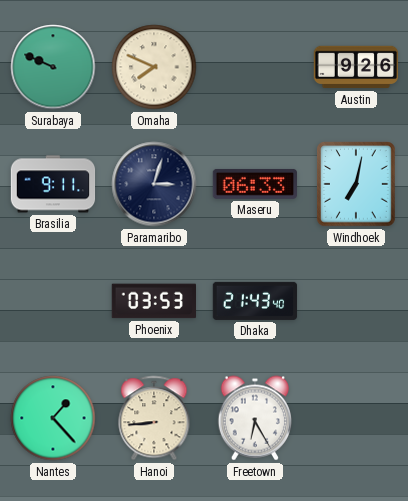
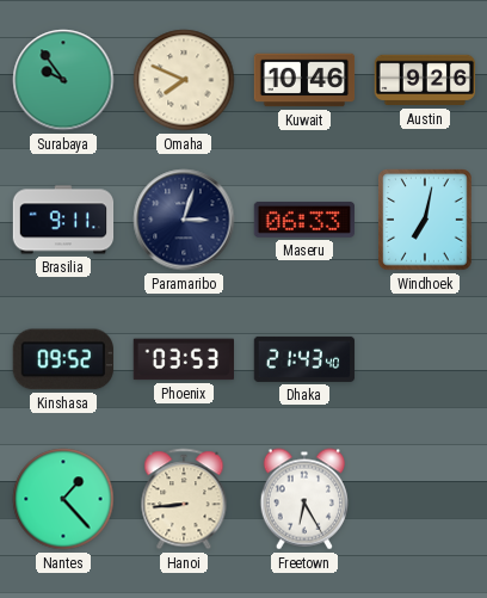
Surabaya: 9:49 -> 9:54 (63, 80)
Kuwait: none -> 10:46 (304, 80)
Kinshasa: none -> 09:52 (63, 359)
